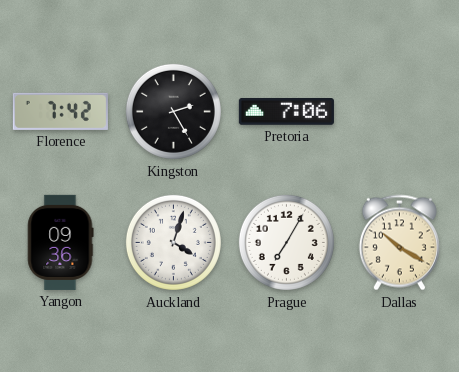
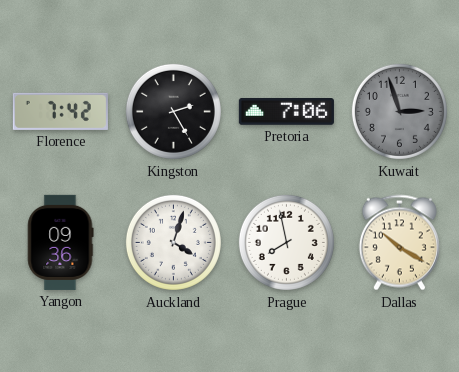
Kuwait: none -> 2:57 (399, 111)
Prague: 7:05 -> 7:58 (286, 242)
